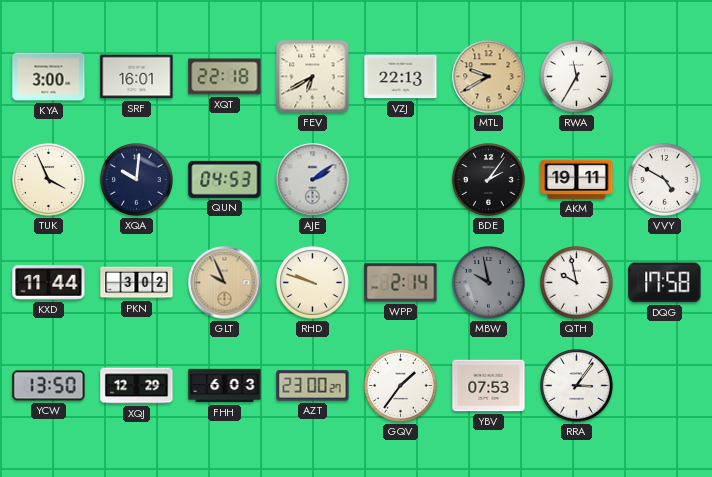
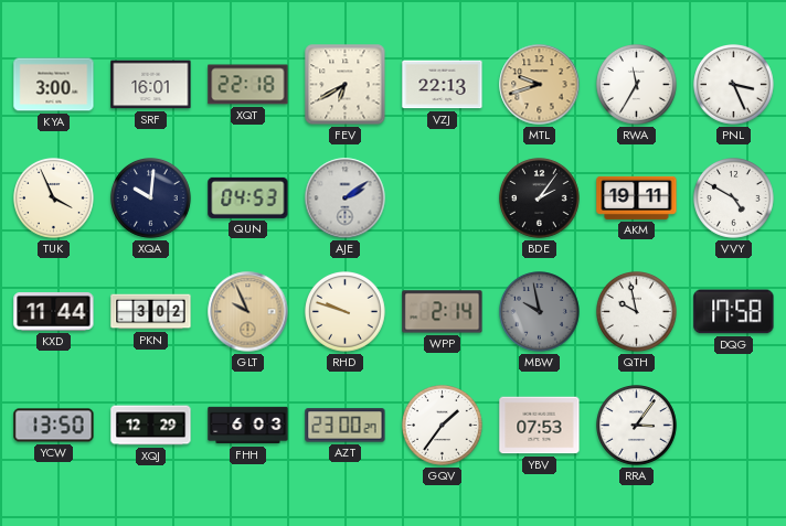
MTL: 9:40 -> 9:42 (540, 85)
PNL: none -> 3:26 (734, 85)
